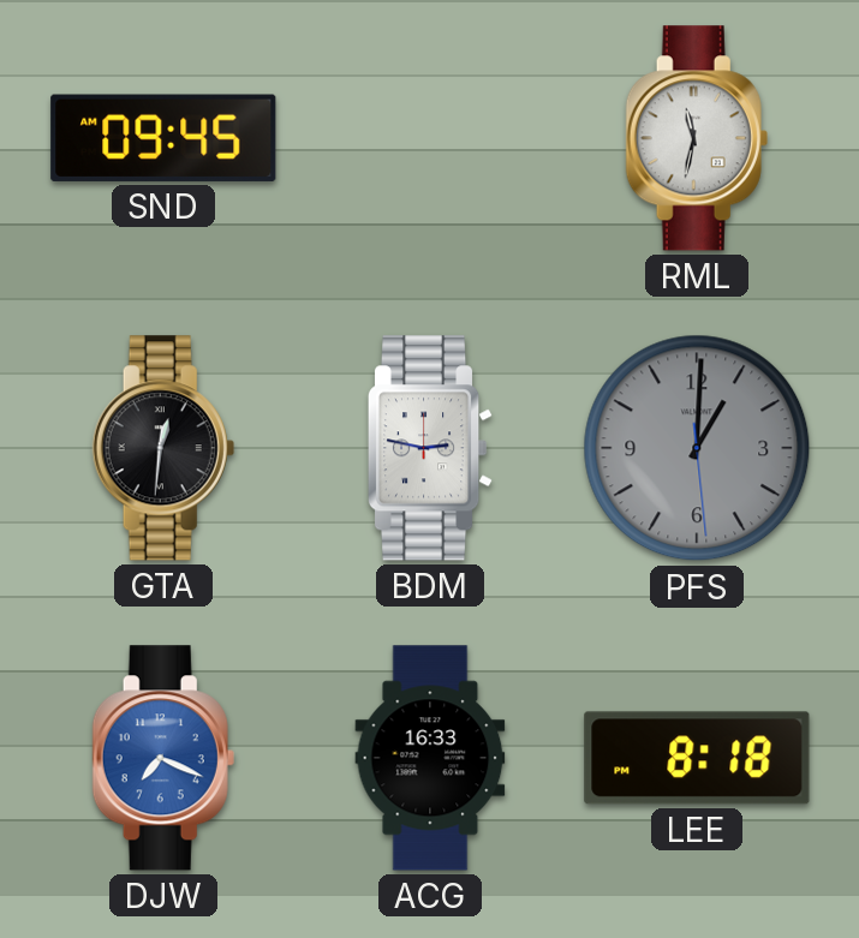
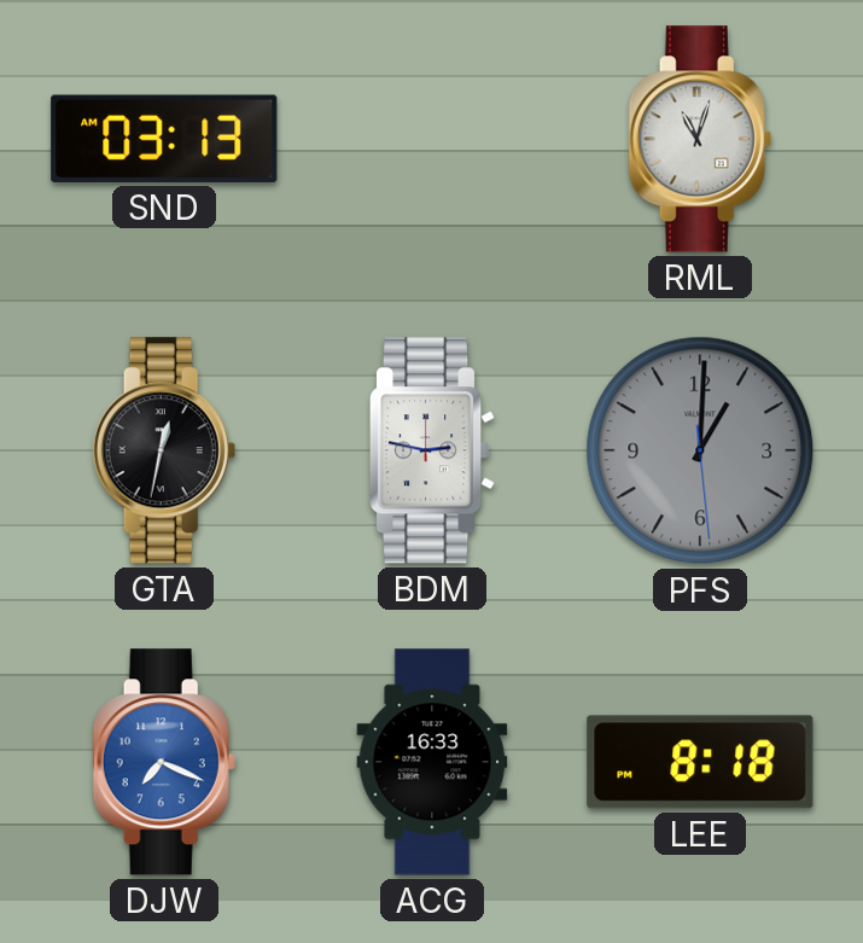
SND: 09:45 -> 03:13 (164, 139)
RML: 11:32 -> 11:03 (700, 139)
GTA: 12:31 -> 12:32 (164, 450)
